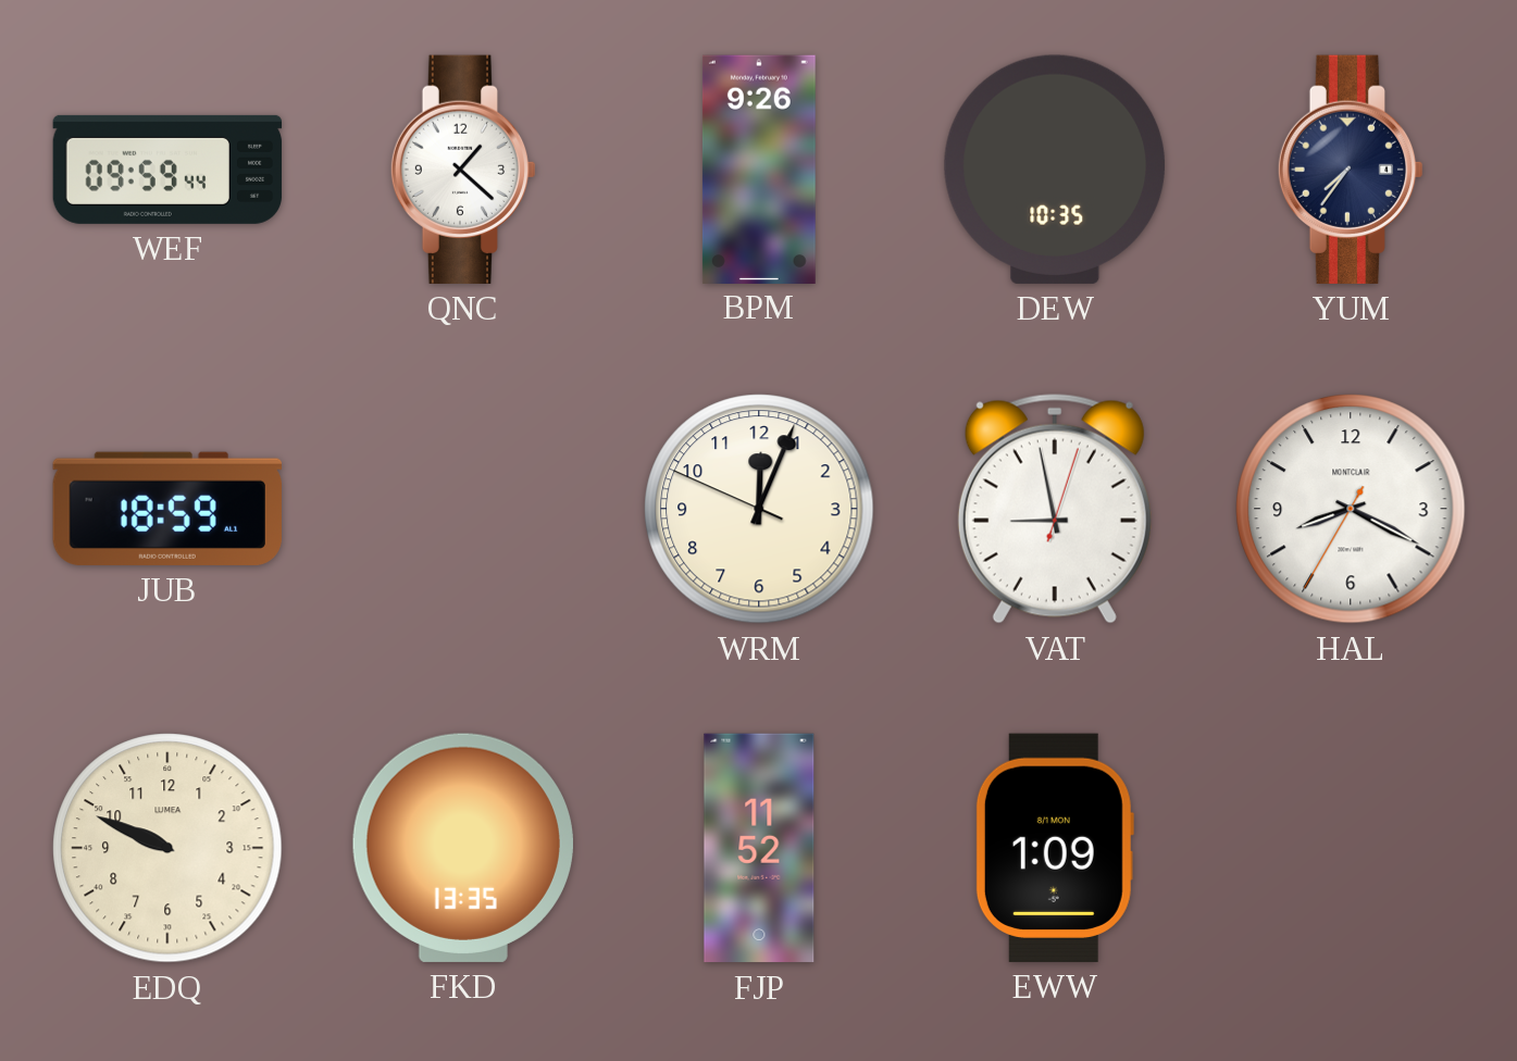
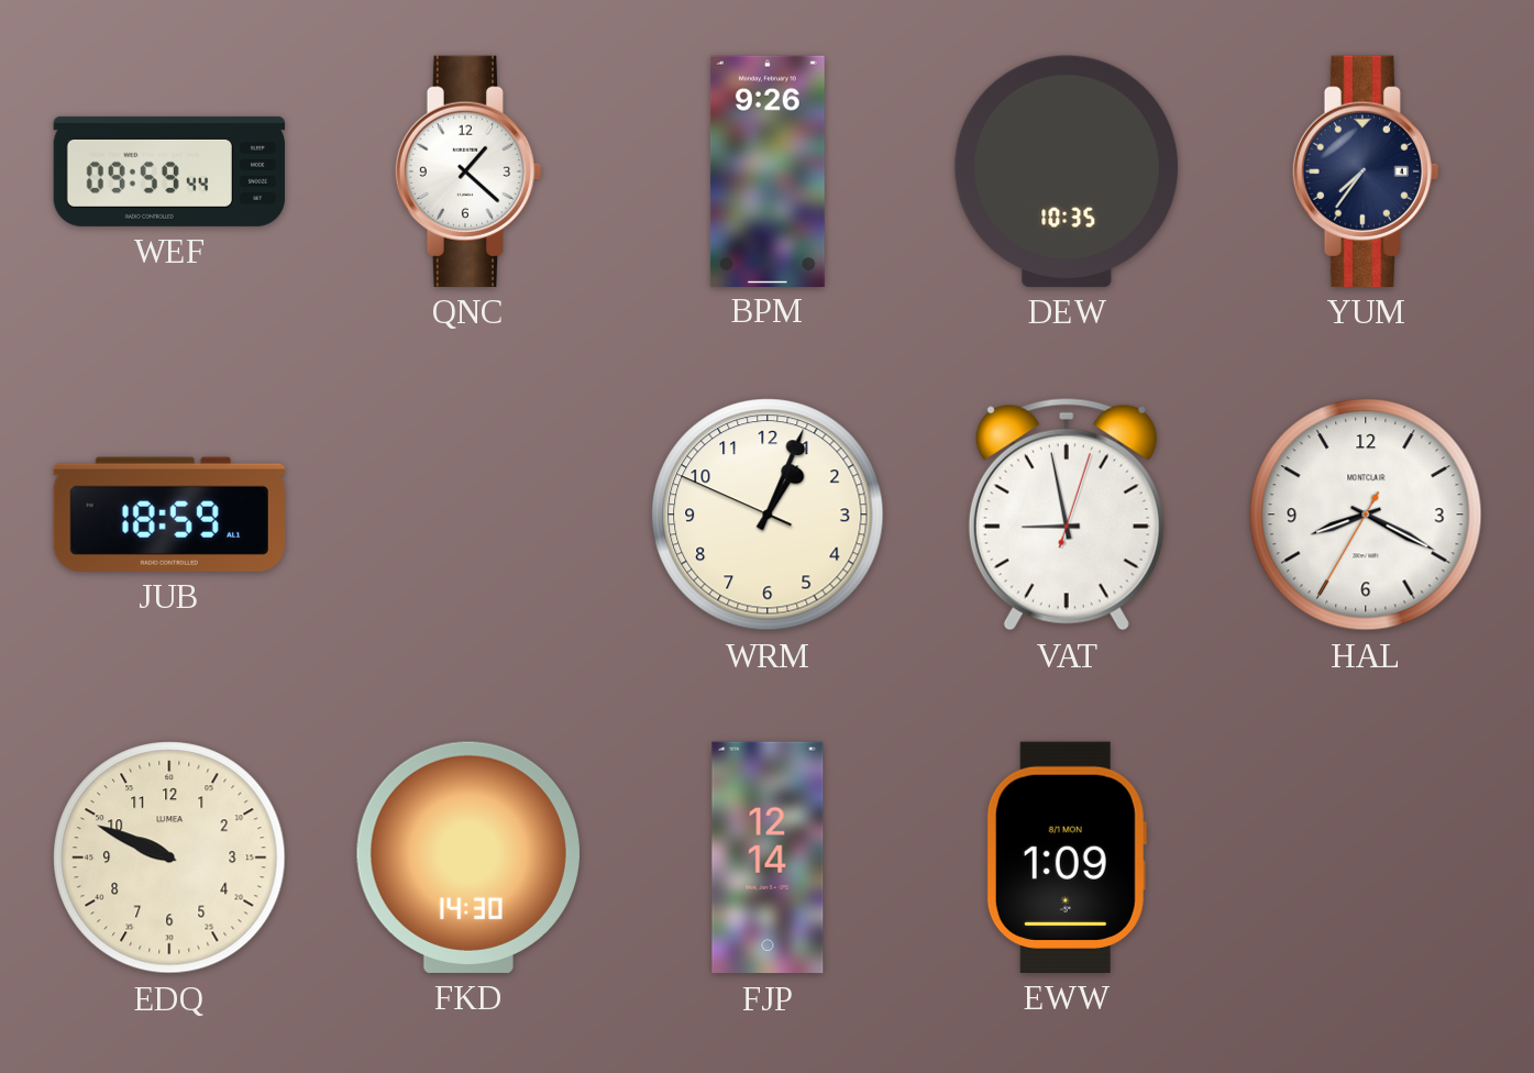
WRM: 12:03 -> 1:03 (768, 515)
FKD: 13:35 -> 14:30 (468, 858)
FJP: 11:52 -> 12:14 (768, 858)
